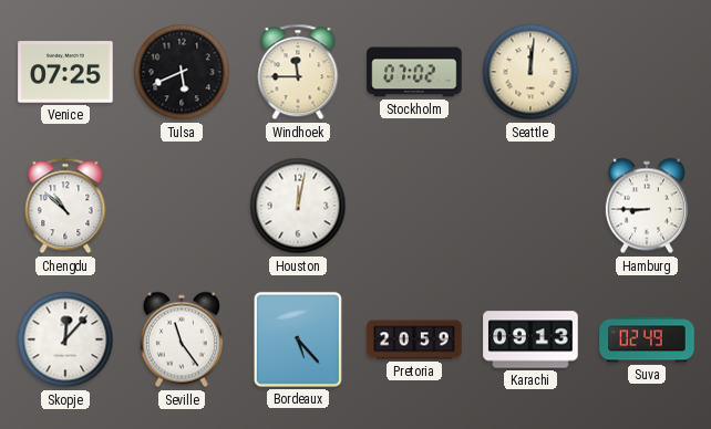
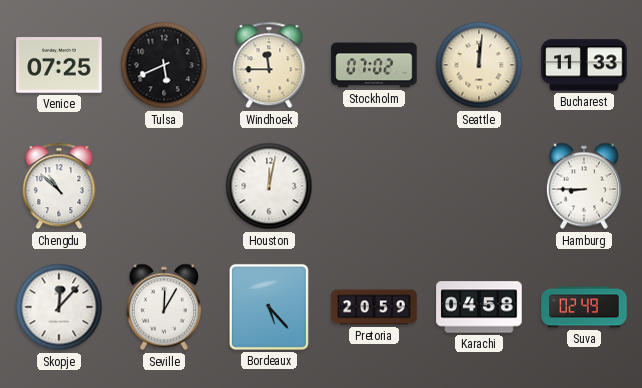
Bucharest: none -> 11:33 (584, 65)
Seville: 11:24 -> 12:05 (164, 307)
Karachi: 09:13 -> 04:58 (479, 307)
